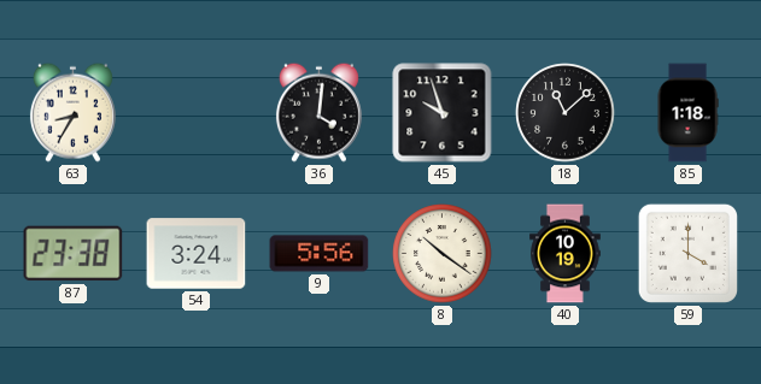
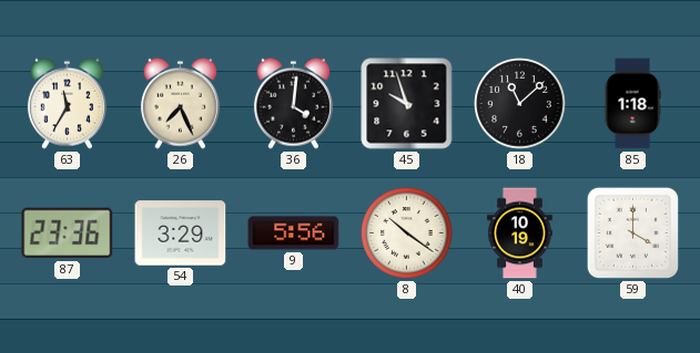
63: 8:35 -> 11:35 (67, 103)
26: none -> 7:26 (180, 103)
87: 23:38 -> 23:36 (68, 233)
54: 3:24 -> 3:29 (181, 233)
